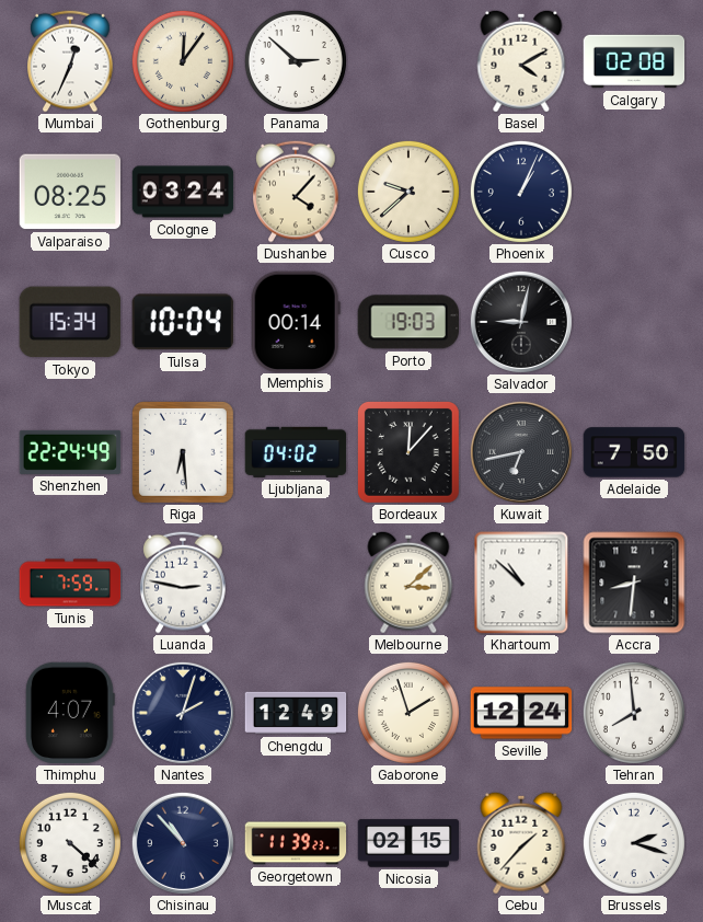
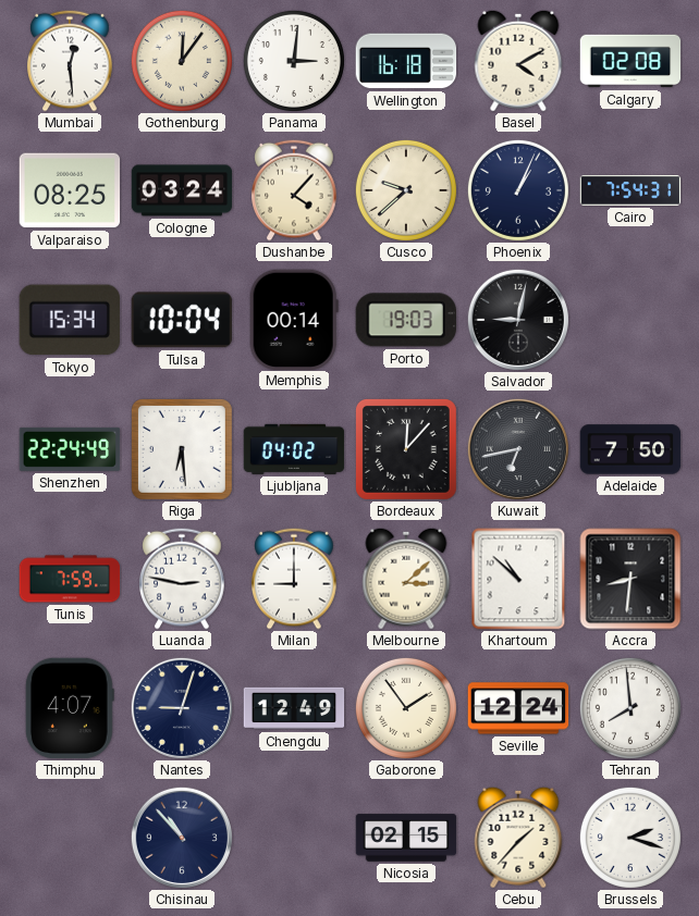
Mumbai: 12:34 -> 12:29 (70, 61)
Panama: 2:52 -> 3:01 (294, 61)
Wellington: none -> 16:18 (406, 61)
Cairo: none -> 7:54 (630, 190)
Milan: none -> 9:00 (294, 579)
Nantes: 2:03 -> 9:03 (182, 708)
Gaborone: 1:57 -> 1:54 (406, 708)
Muscat: 4:22 -> none (70, 843)
Georgetown: 11:39 -> none (296, 843)
